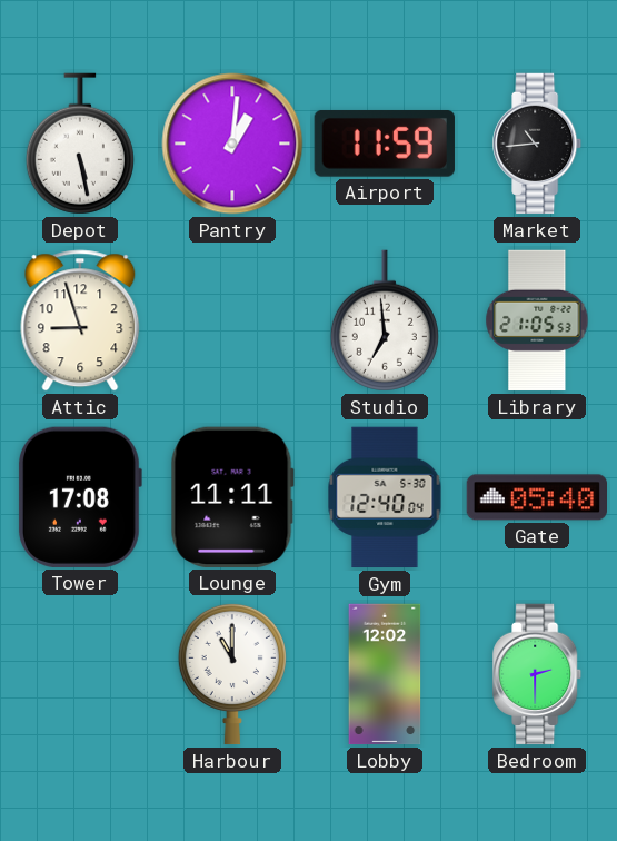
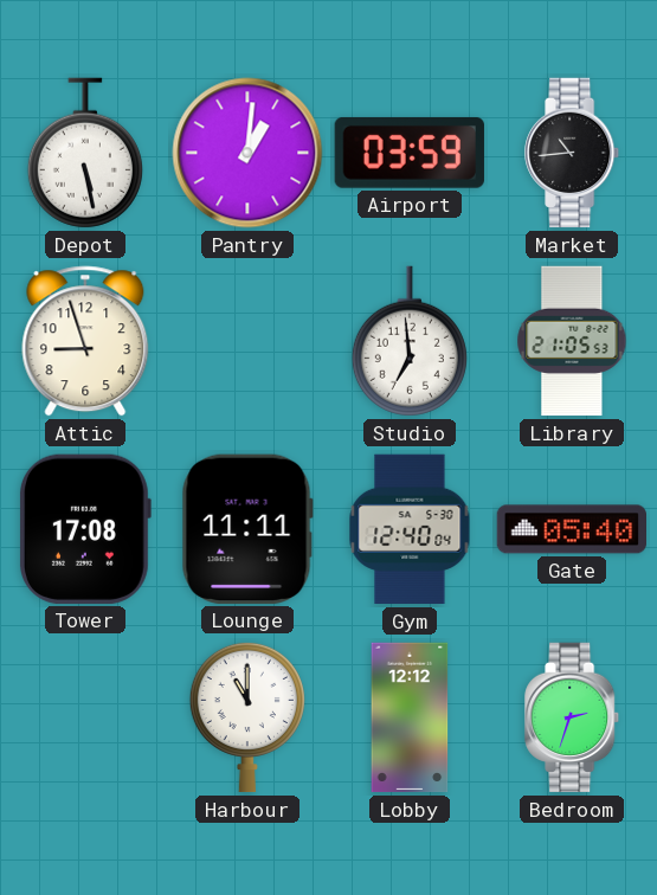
Airport: 11:59 -> 03:59 (410, 153)
Lobby: 12:02 -> 12:12 (410, 717)
Bedroom: 2:30 -> 2:33 (573, 717)
